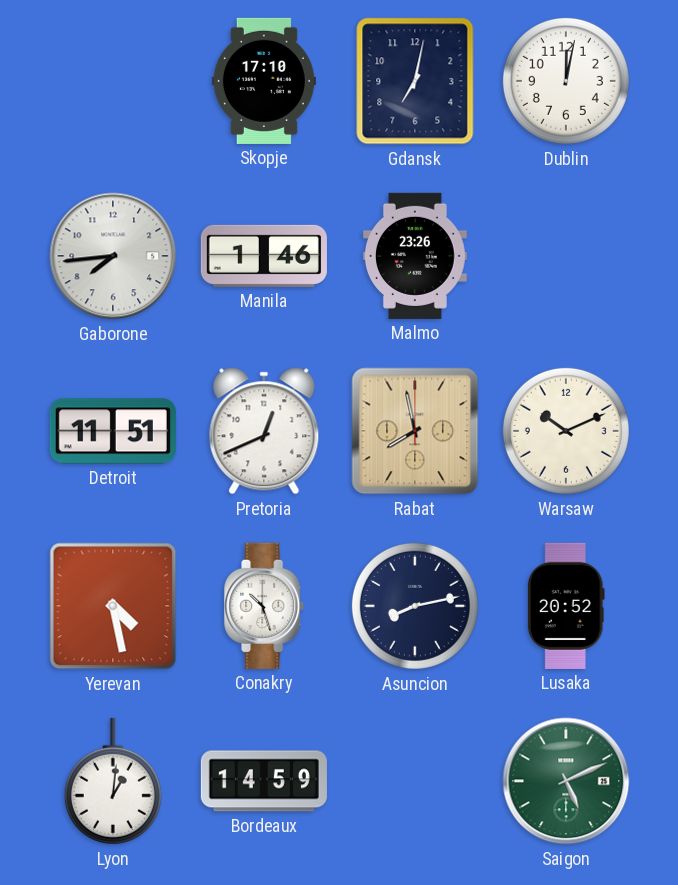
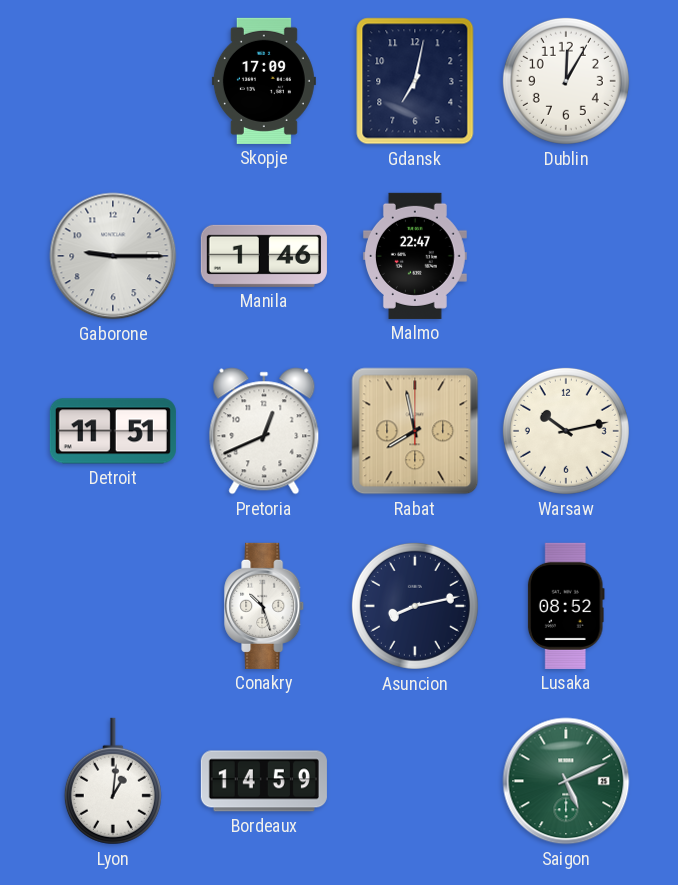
Skopje: 17:10 -> 17:09 (264, 81)
Dublin: 12:02 -> 12:05 (566, 81)
Gaborone: 7:44 -> 9:15 (113, 256)
Malmo: 23:26 -> 22:47 (415, 256)
Warsaw: 10:11 -> 10:13 (566, 431)
Yerevan: 4:28 -> none (113, 606)
Lusaka: 20:52 -> 08:52 (566, 606)
